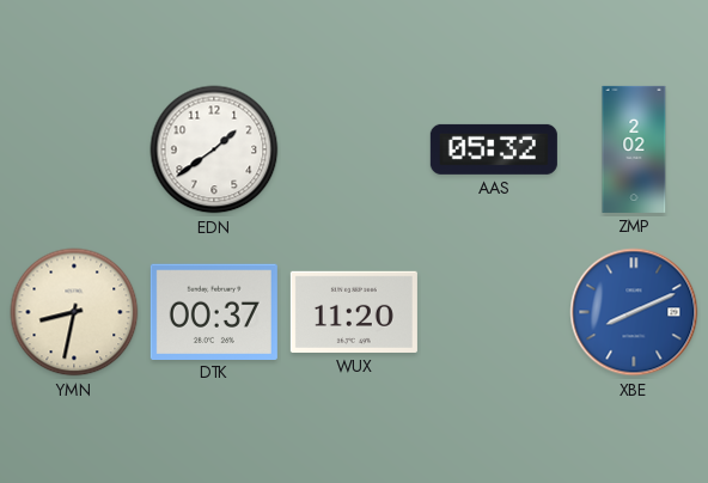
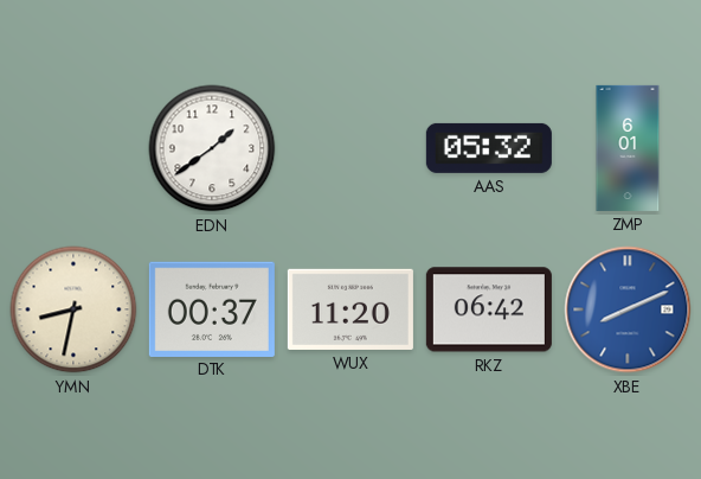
ZMP: 2:02 -> 6:01 (628, 148)
RKZ: none -> 06:42 (489, 309)
